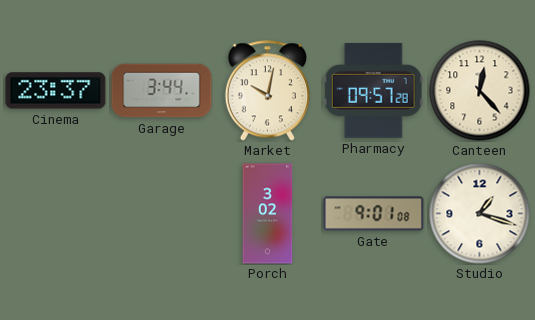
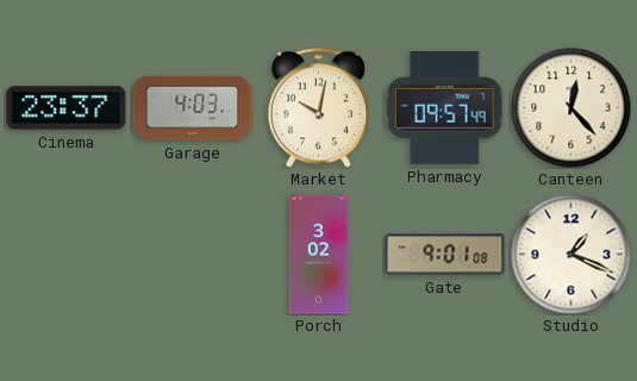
Garage: 3:44 -> 4:03 (193, 108)
Pharmacy: 09:57:28 -> 09:57:49 (444, 107)
Studio: 1:18 -> 1:19 (572, 255)
